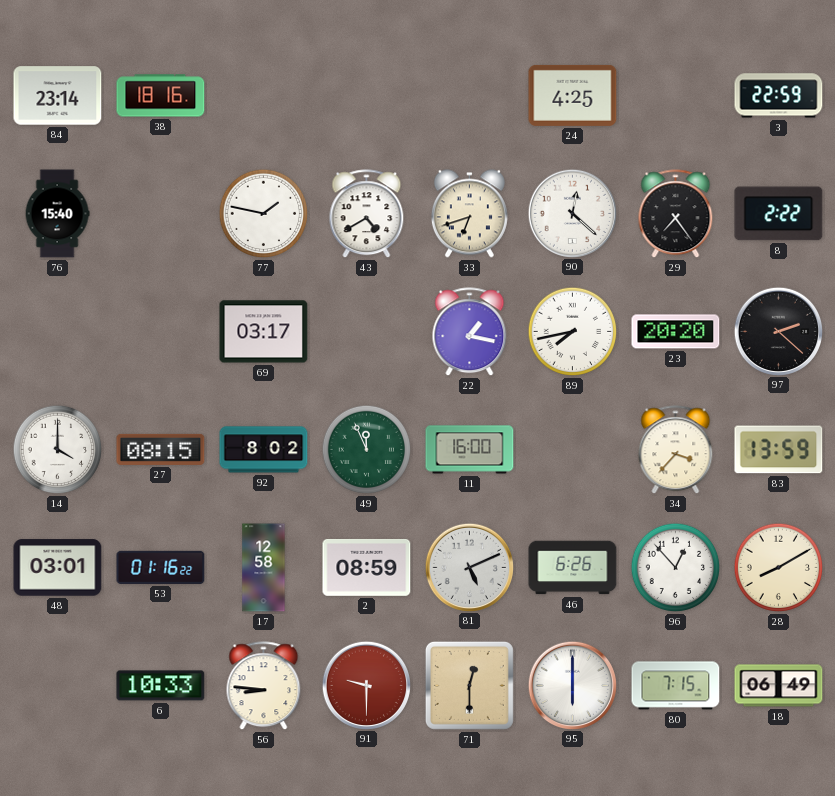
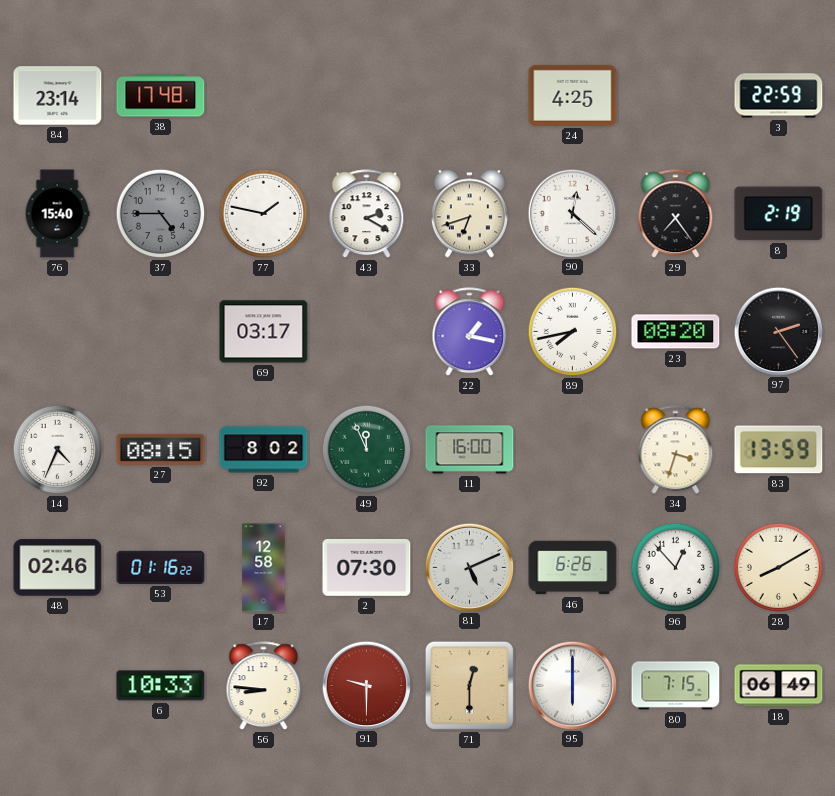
38: 18:16 -> 17:48 (161, 96)
37: none -> 4:45 (161, 214)
43: 4:40 -> 2:20 (367, 214)
8: 2:22 -> 2:19 (779, 214)
23: 20:20 -> 08:20 (676, 332)
97: 2:22 -> 2:24 (778, 331)
14: 4:00 -> 4:34 (58, 450)
34: 3:37 -> 3:33 (676, 450)
48: 03:01 -> 02:46 (58, 568)
2: 08:59 -> 07:30 (367, 567)
